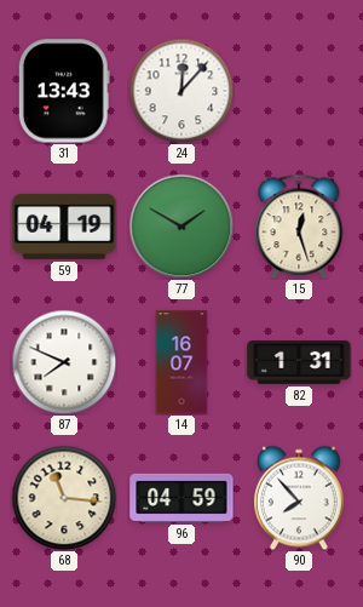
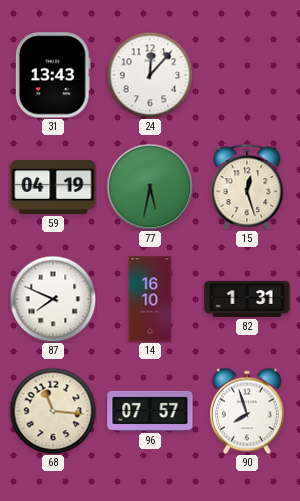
77: 1:50 -> 5:32 (150, 187)
14: 16:07 -> 16:10 (150, 299)
96: 04:59 -> 07:57 (150, 411)
90: 7:53 -> 7:57 (247, 411)
